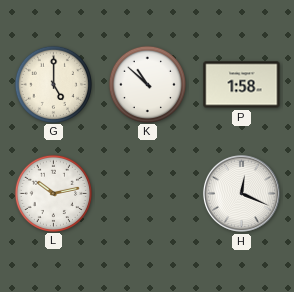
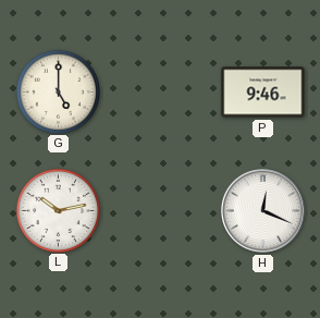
K: 10:52 -> none (147, 84)
P: 1:58 -> 9:46 (263, 93)
